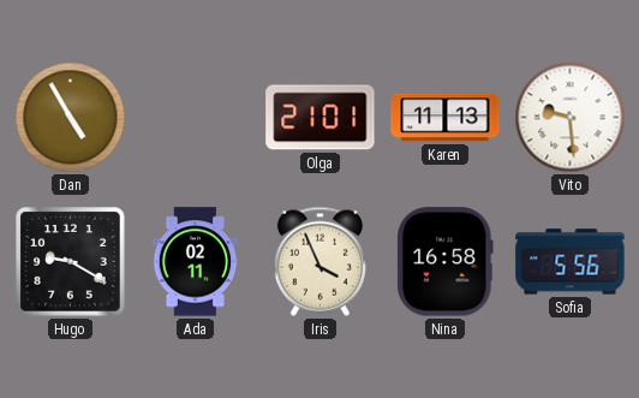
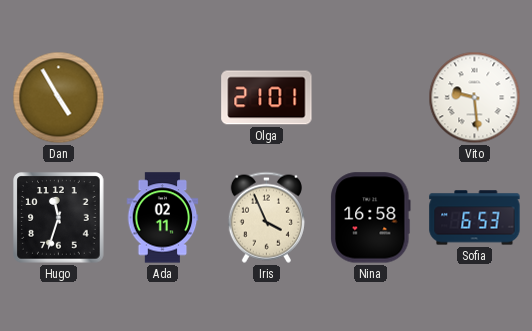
Karen: 11:13 -> none (446, 118)
Hugo: 9:20 -> 11:33 (59, 218)
Sofia: 5:56 -> 6:53 (475, 218)
